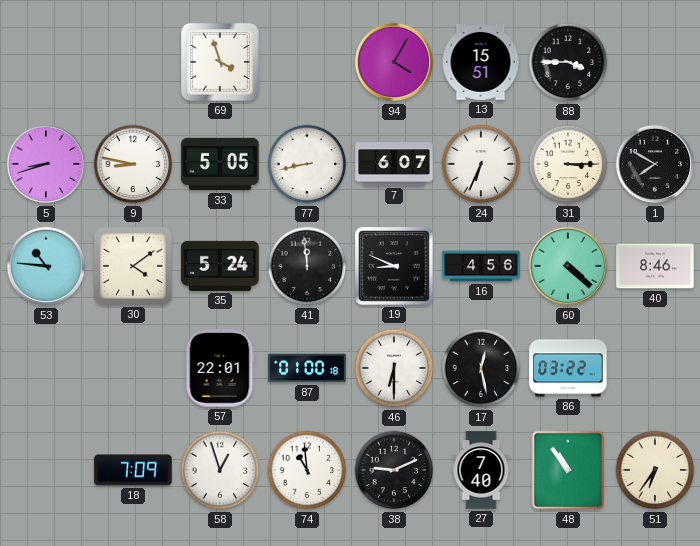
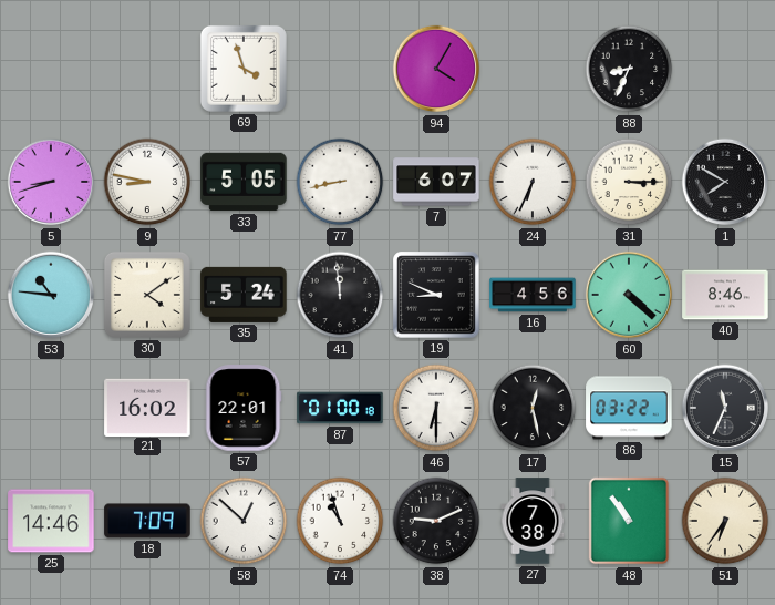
13: 15:51 -> none (481, 63)
88: 3:45 -> 8:34 (629, 69)
21: none -> 16:02 (147, 407)
15: none -> 11:34 (725, 408)
25: none -> 14:46 (51, 521)
58: 12:57 -> 12:52 (244, 521)
74: 10:59 -> 10:57 (340, 521)
27: 7:40 -> 7:38 (533, 521)
